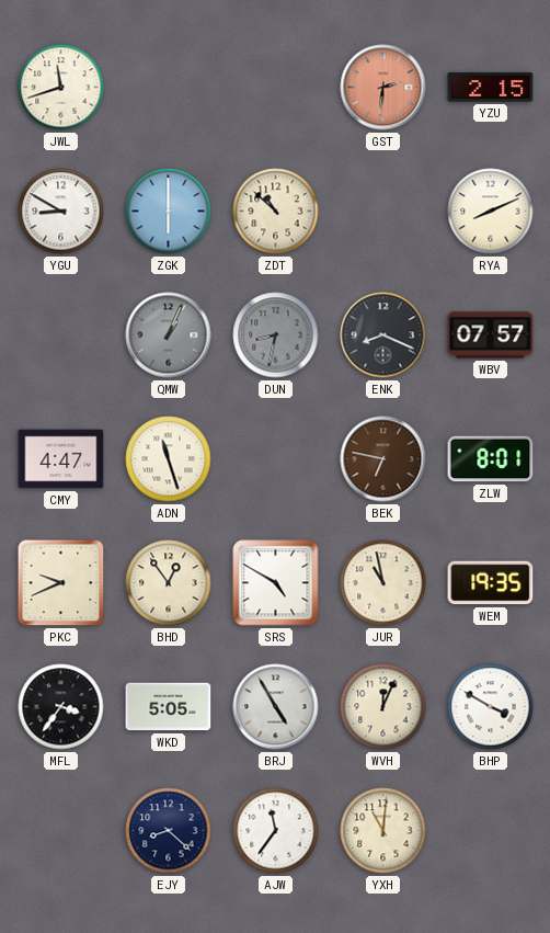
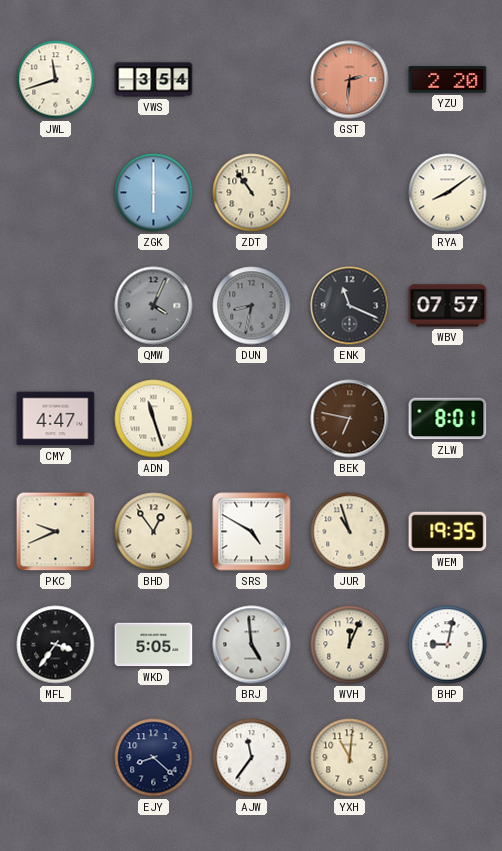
VWS: none -> 3:54 (154, 80)
YZU: 2:15 -> 2:20 (448, 80)
YGU: 8:50 -> none (61, 212)
ZDT: 10:52 -> 10:54 (252, 193)
RYA: 8:11 -> 8:09 (448, 193)
QMW: 1:04 -> 4:04 (154, 306)
ENK: 8:19 -> 11:19 (350, 306)
JUR: 10:58 -> 10:57 (350, 532)
BRJ: 4:55 -> 4:59 (252, 645)
BHP: 3:50 -> 9:02 (448, 645)
